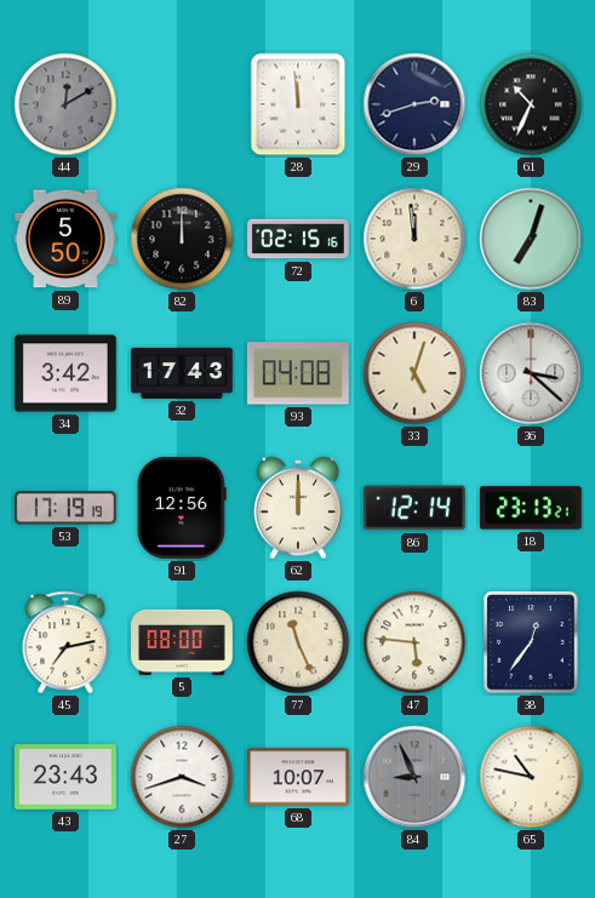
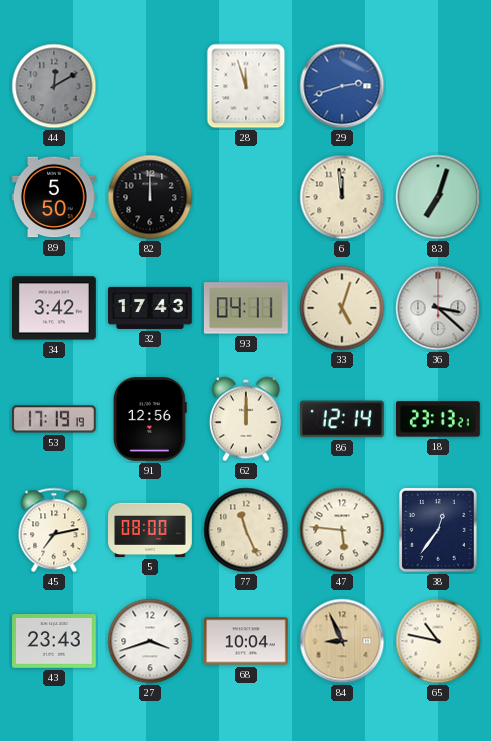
28: 11:59 -> 11:57 (246, 86)
29 dial: navy -> blue (342, 86)
61: 10:34 -> none (531, 104)
72: 02:15 -> none (299, 239)
93: 04:08 -> 04:11 (246, 308)
68: 10:07 -> 10:04 (247, 641)
84 dial: grey -> champagne (342, 641)
